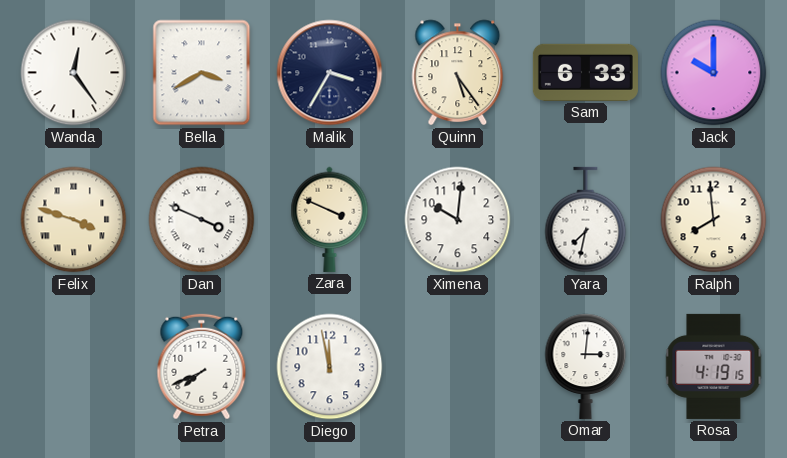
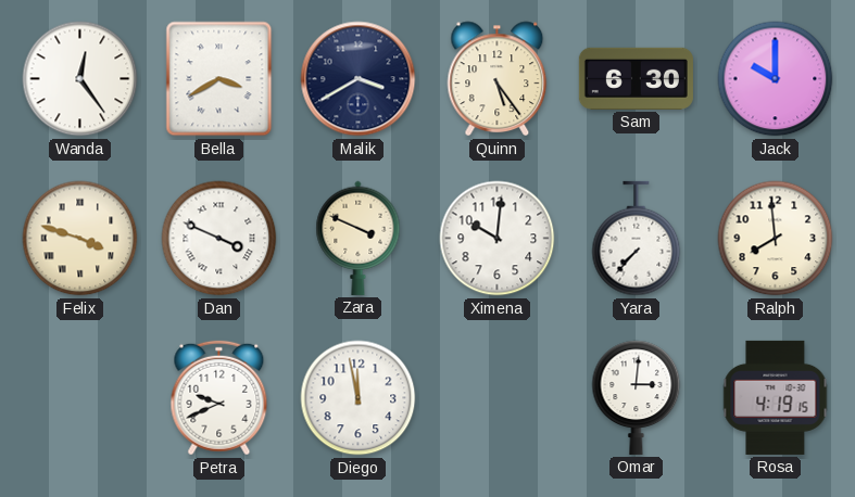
Malik: 3:35 -> 3:40 (359, 79)
Sam: 6:33 -> 6:30 (636, 78)
Yara: 7:32 -> 7:37 (637, 239)
Petra: 7:41 -> 9:41 (219, 398)
